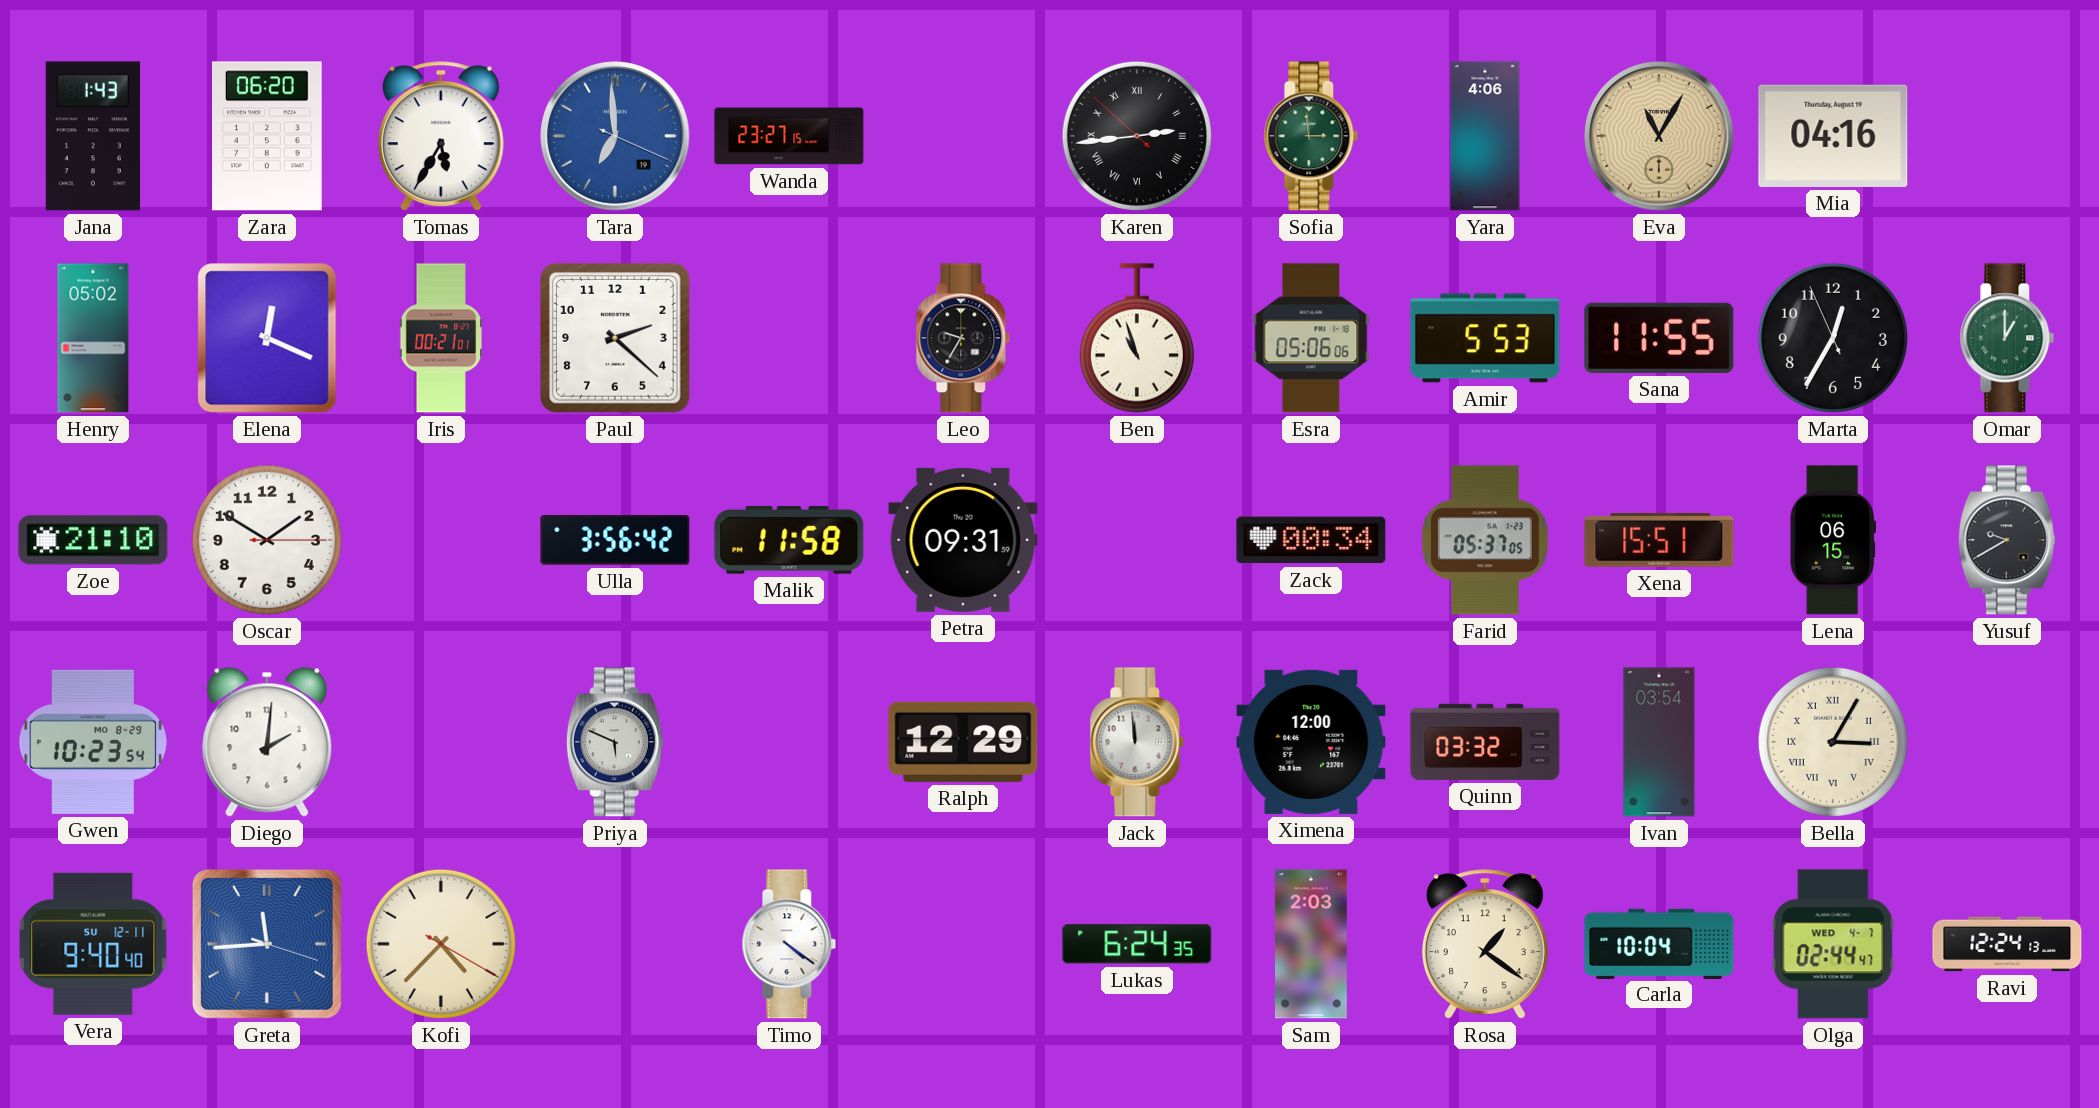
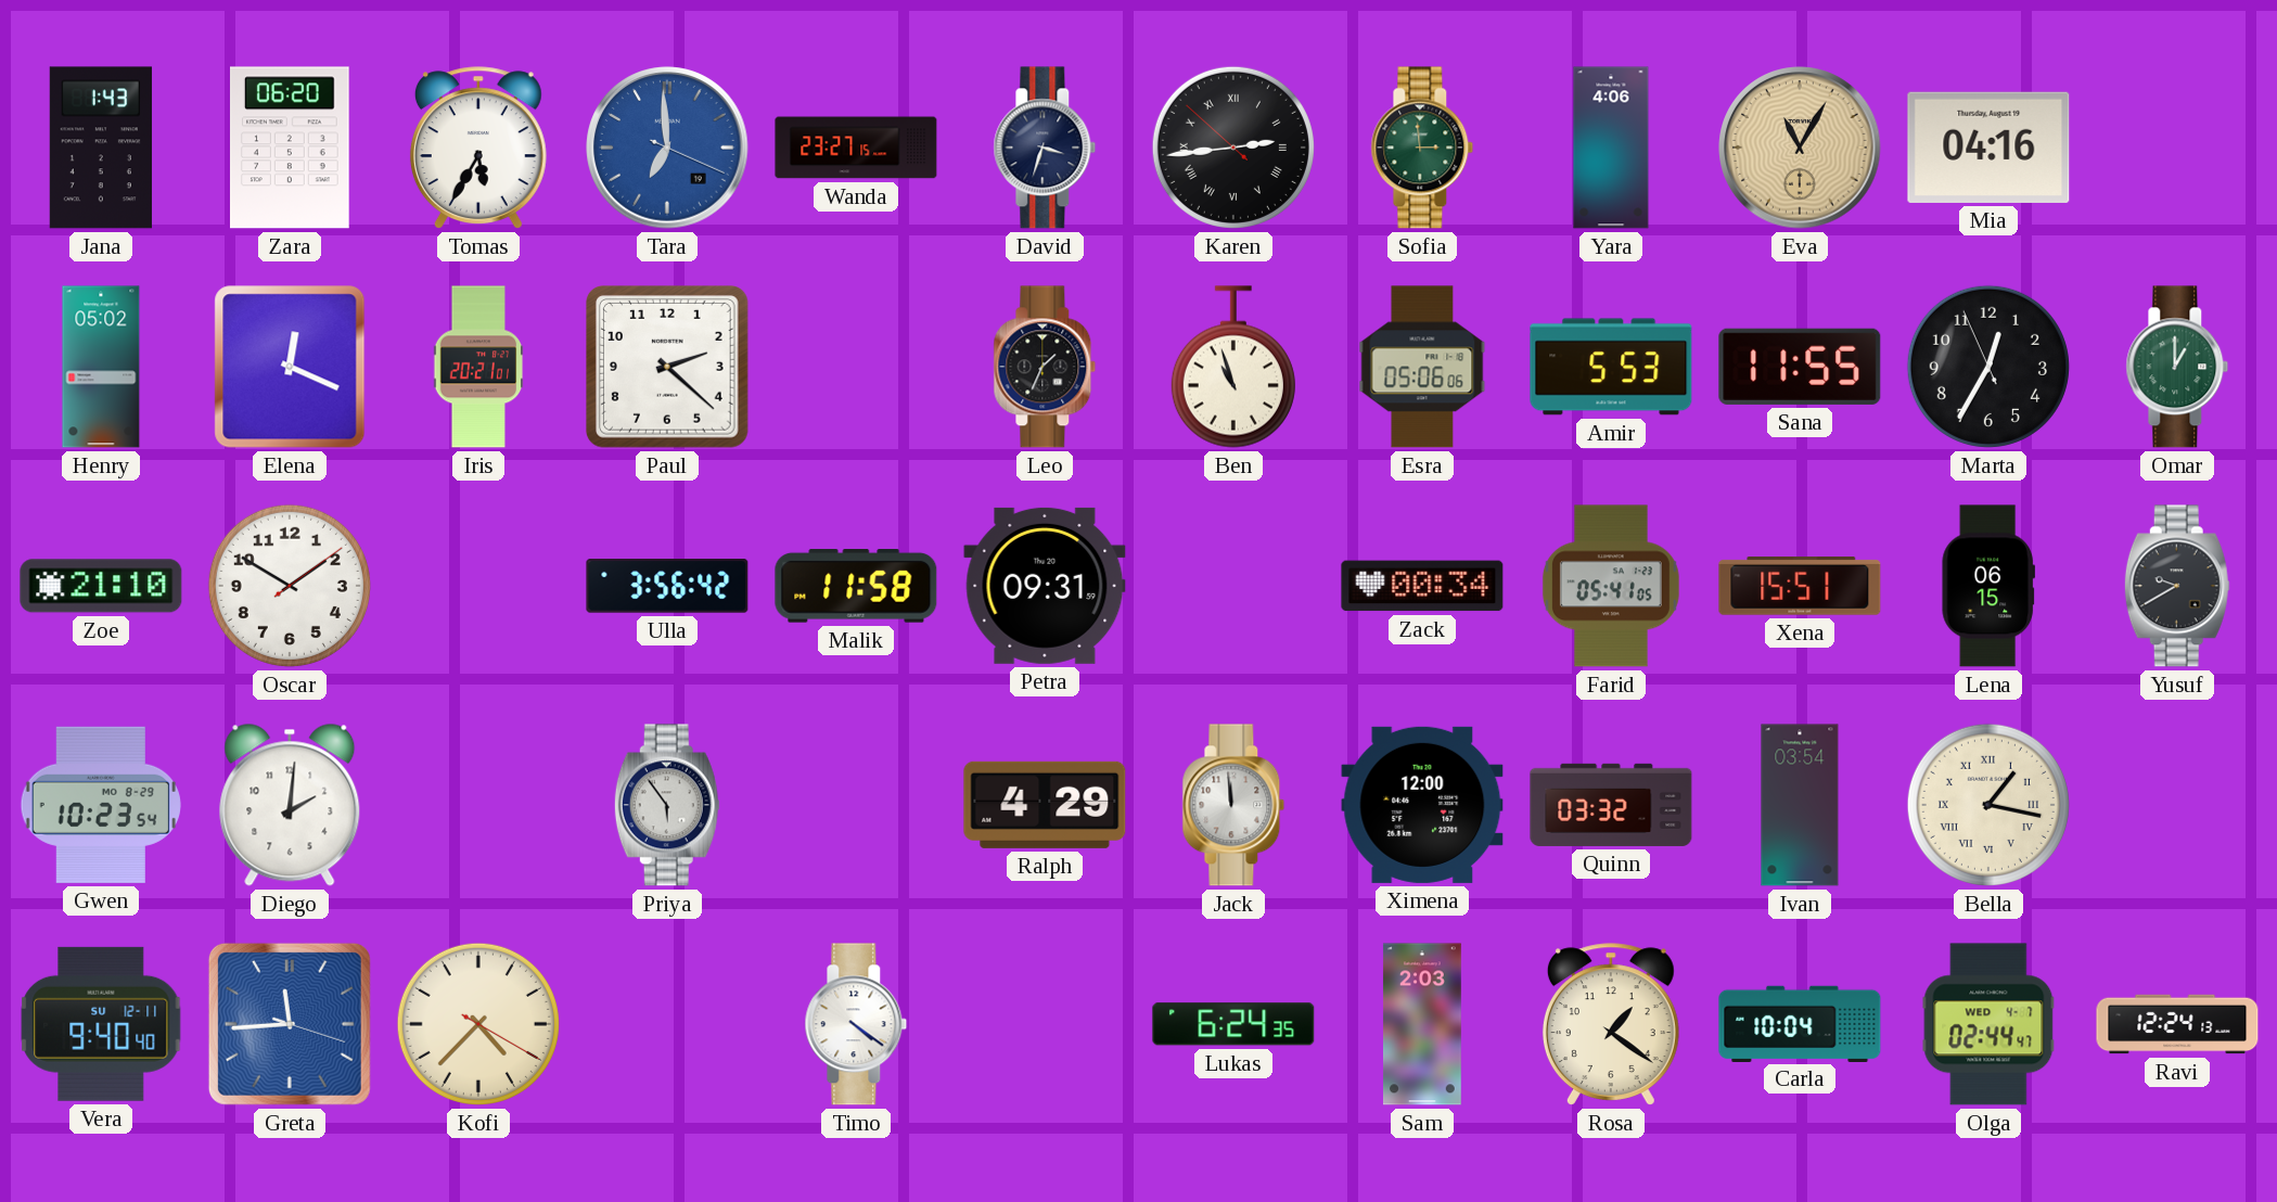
David: none -> 3:33 (1045, 148)
Iris: 00:21 -> 20:21 (478, 367)
Leo: 9:35 -> 1:34 (1045, 367)
Oscar: 1:50:15 -> 1:50:09 (290, 586)
Farid: 05:37 -> 05:41 (1611, 586)
Priya: 5:49 -> 5:54 (667, 805)
Ralph: 12:29 -> 4:29 (1045, 805)
Bella: 3:05 -> 1:17 (1988, 805)
